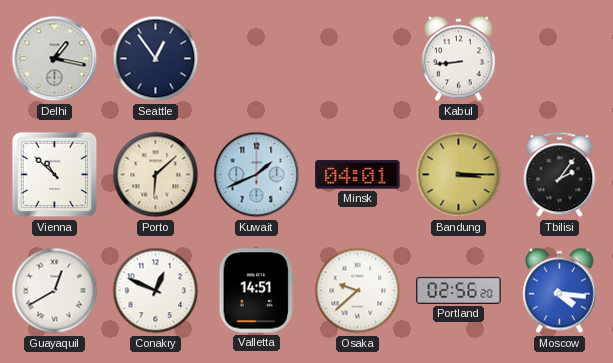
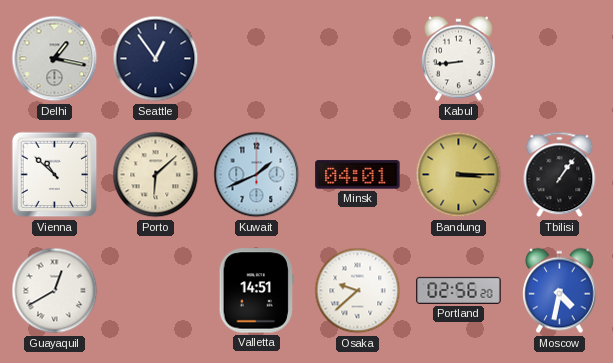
Tbilisi: 2:06 -> 1:06 (560, 175)
Conakry: 12:49 -> none (156, 291)
Moscow: 4:16 -> 4:32 (560, 291)
